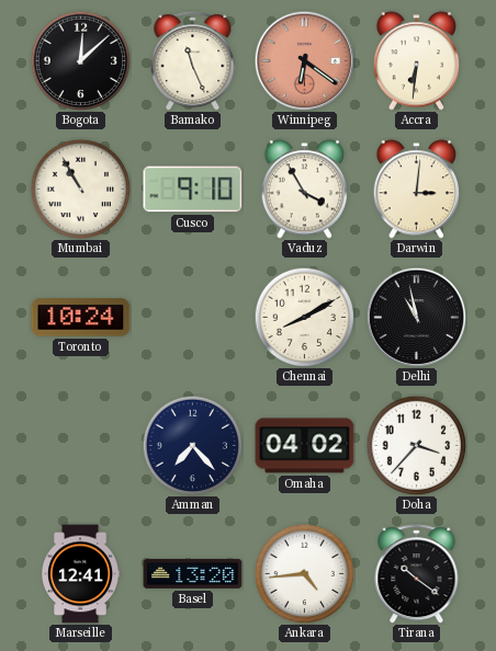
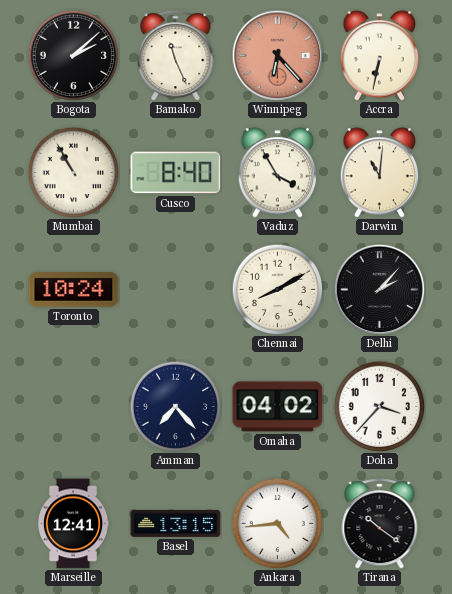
Bogota: 12:08 -> 2:08 (73, 55)
Winnipeg: 6:21 -> 6:23 (277, 55)
Accra: 6:31 -> 6:32 (380, 56)
Cusco: 9:10 -> 8:40 (176, 173)
Darwin: 3:01 -> 11:01 (380, 173)
Delhi: 10:58 -> 2:07 (379, 289)
Basel: 13:20 -> 13:15 (176, 523)
